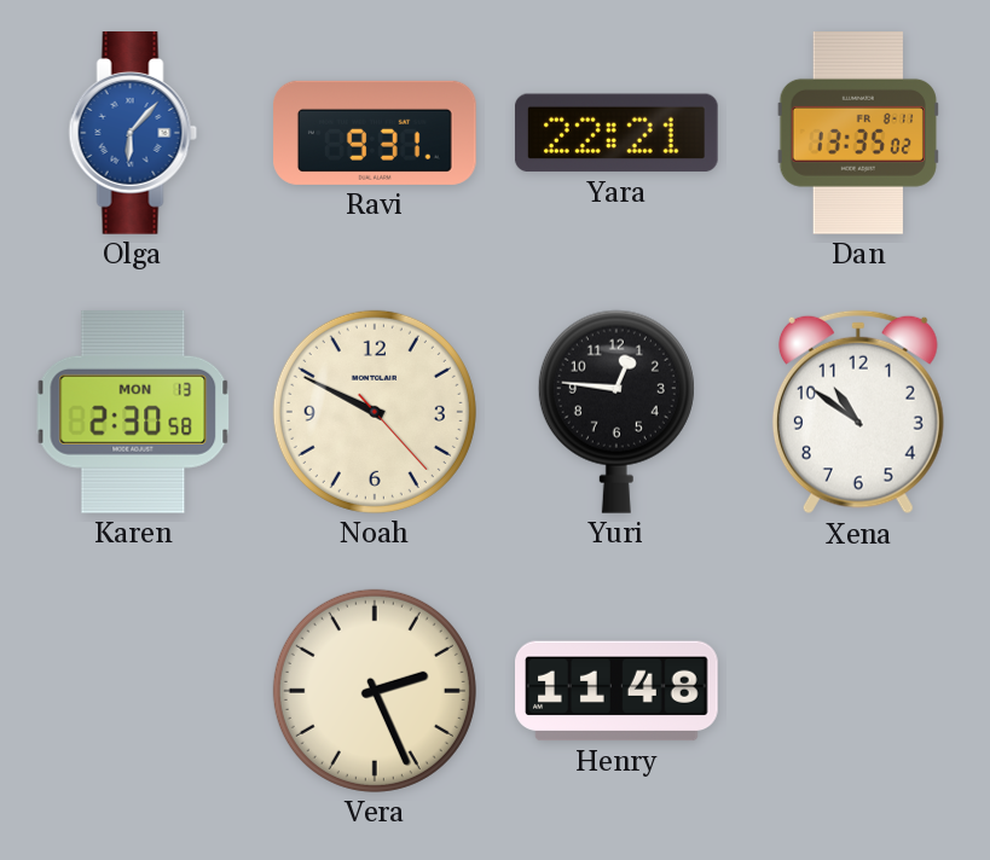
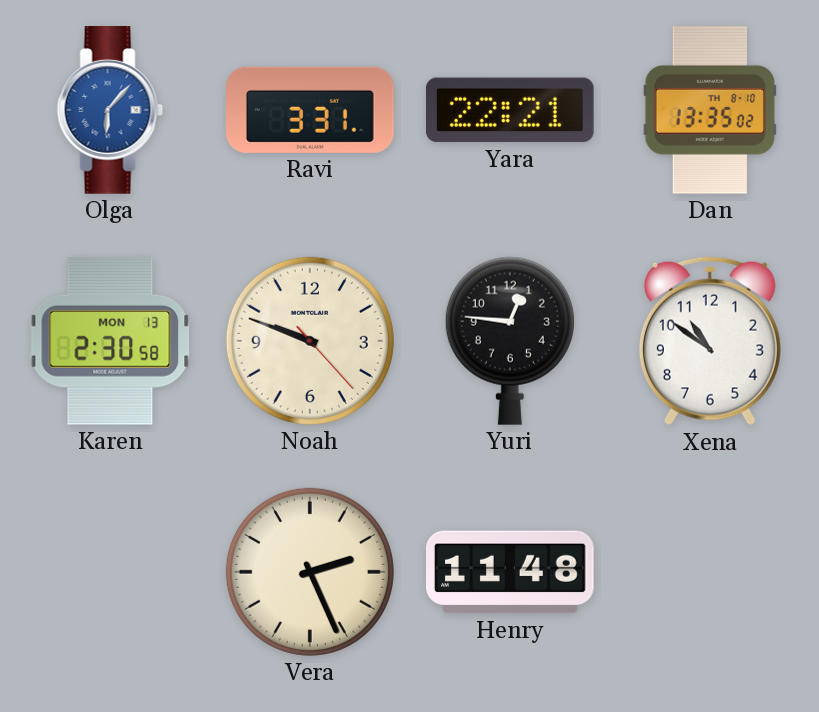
Ravi: 9:31 -> 3:31 (311, 110)
Dan date: FR 8-11 -> TH 8-10 (710, 111)
Noah: 9:49 -> 9:48 (310, 341)
